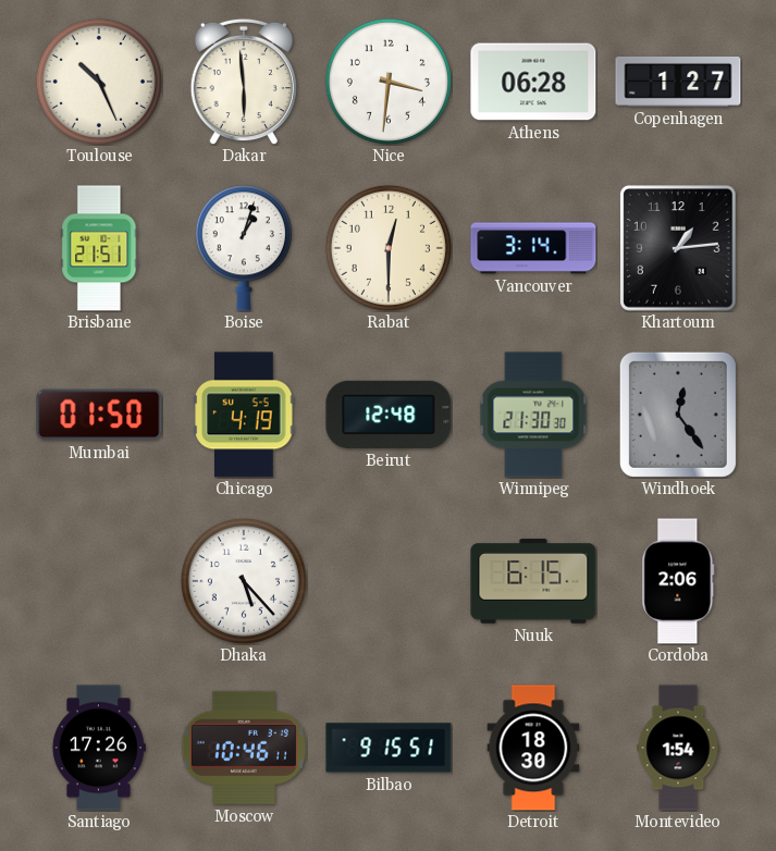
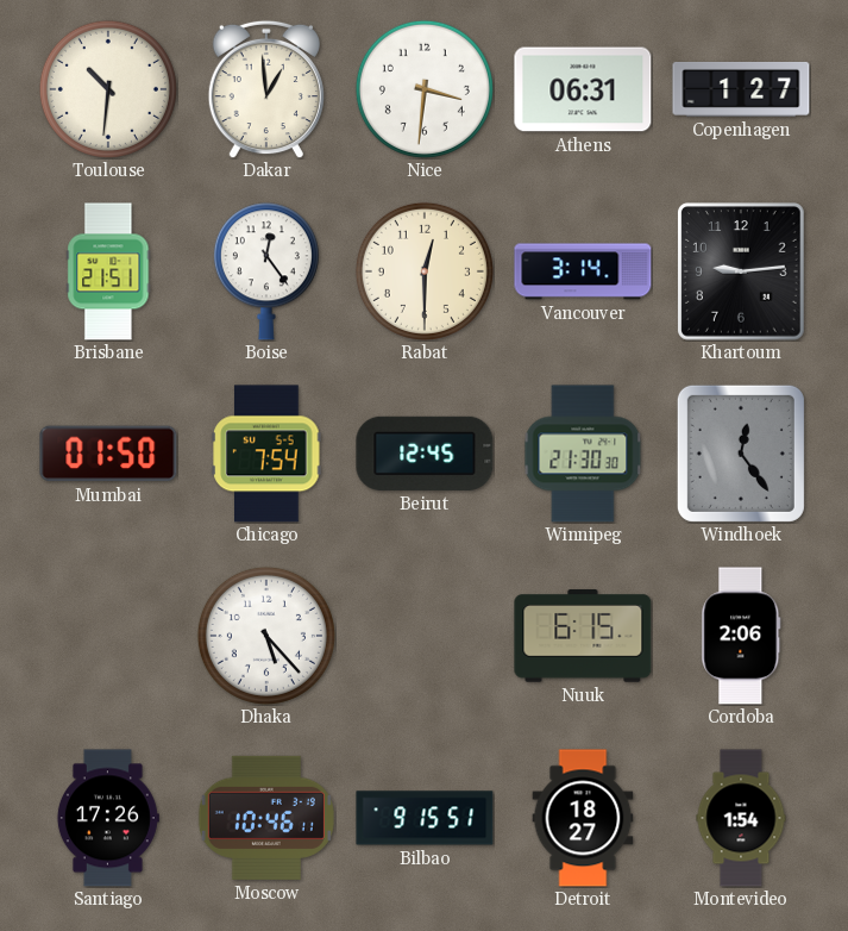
Toulouse: 10:26 -> 10:31 (108, 89)
Dakar: 5:59 -> 12:59 (266, 89)
Athens: 06:28 -> 06:31 (583, 89)
Boise: 1:03 -> 12:24 (266, 271)
Khartoum: 1:14 -> 9:14 (742, 273)
Chicago: 4:19 -> 7:54 (266, 454)
Beirut: 12:48 -> 12:45 (425, 454)
Detroit: 18:30 -> 18:27 (583, 818)
